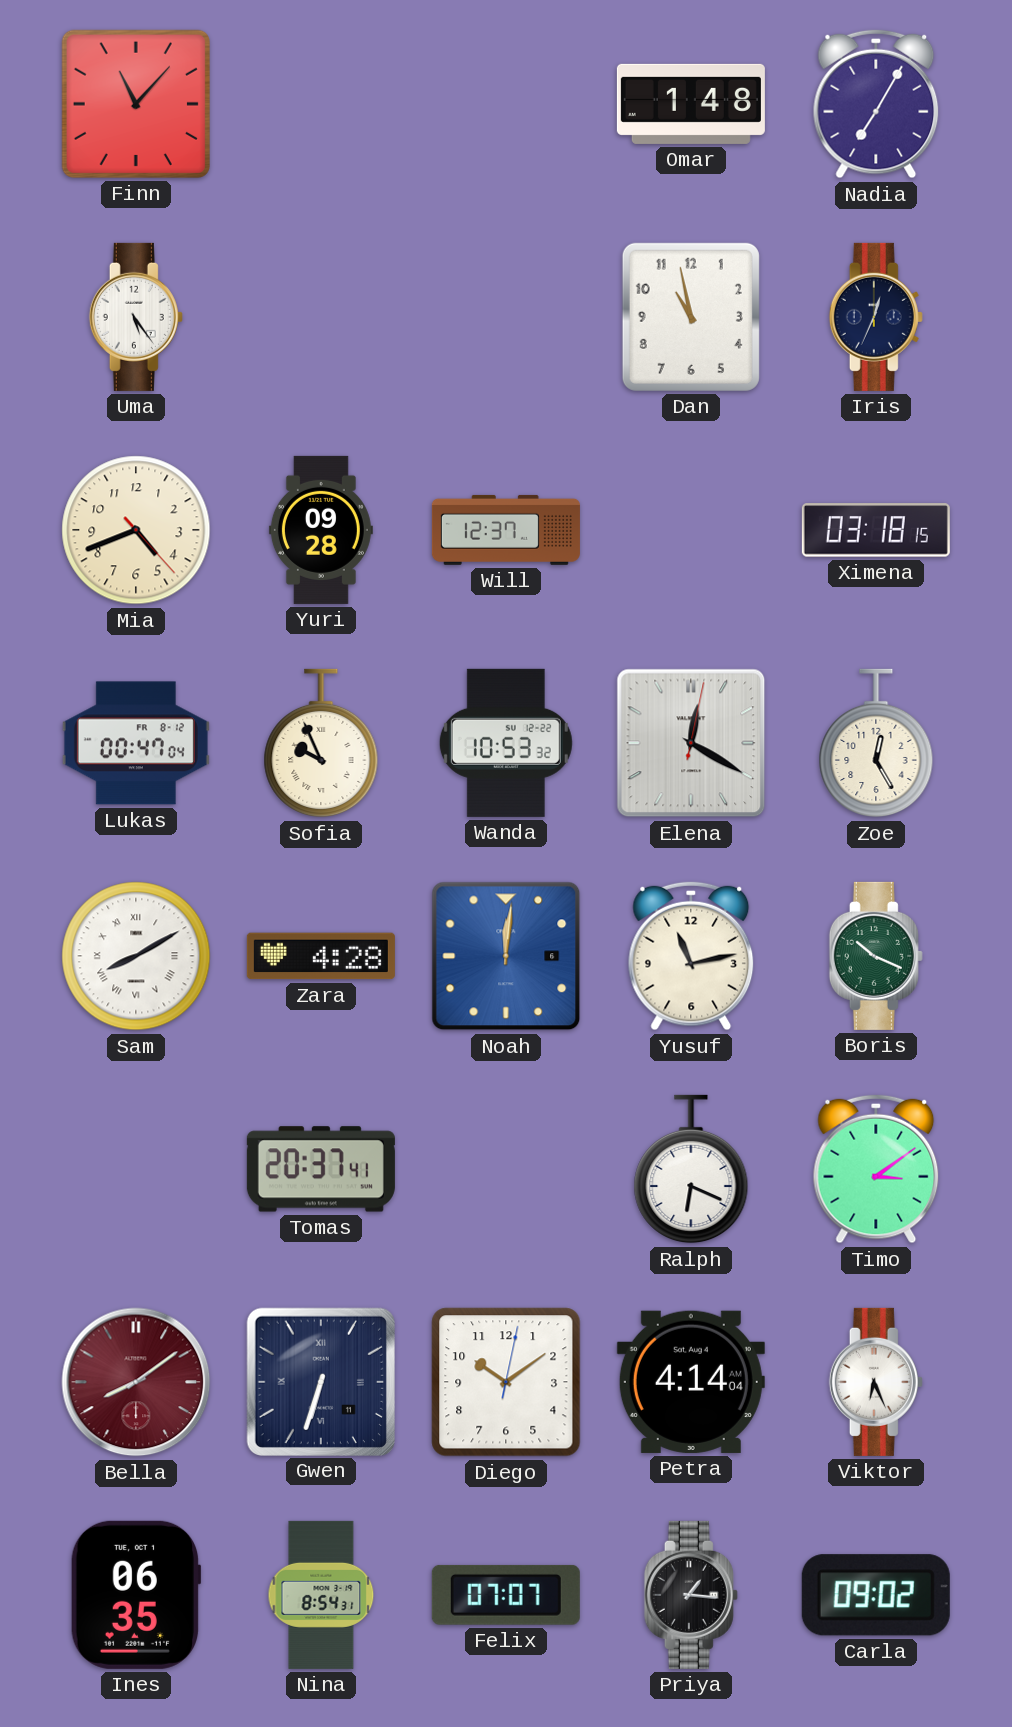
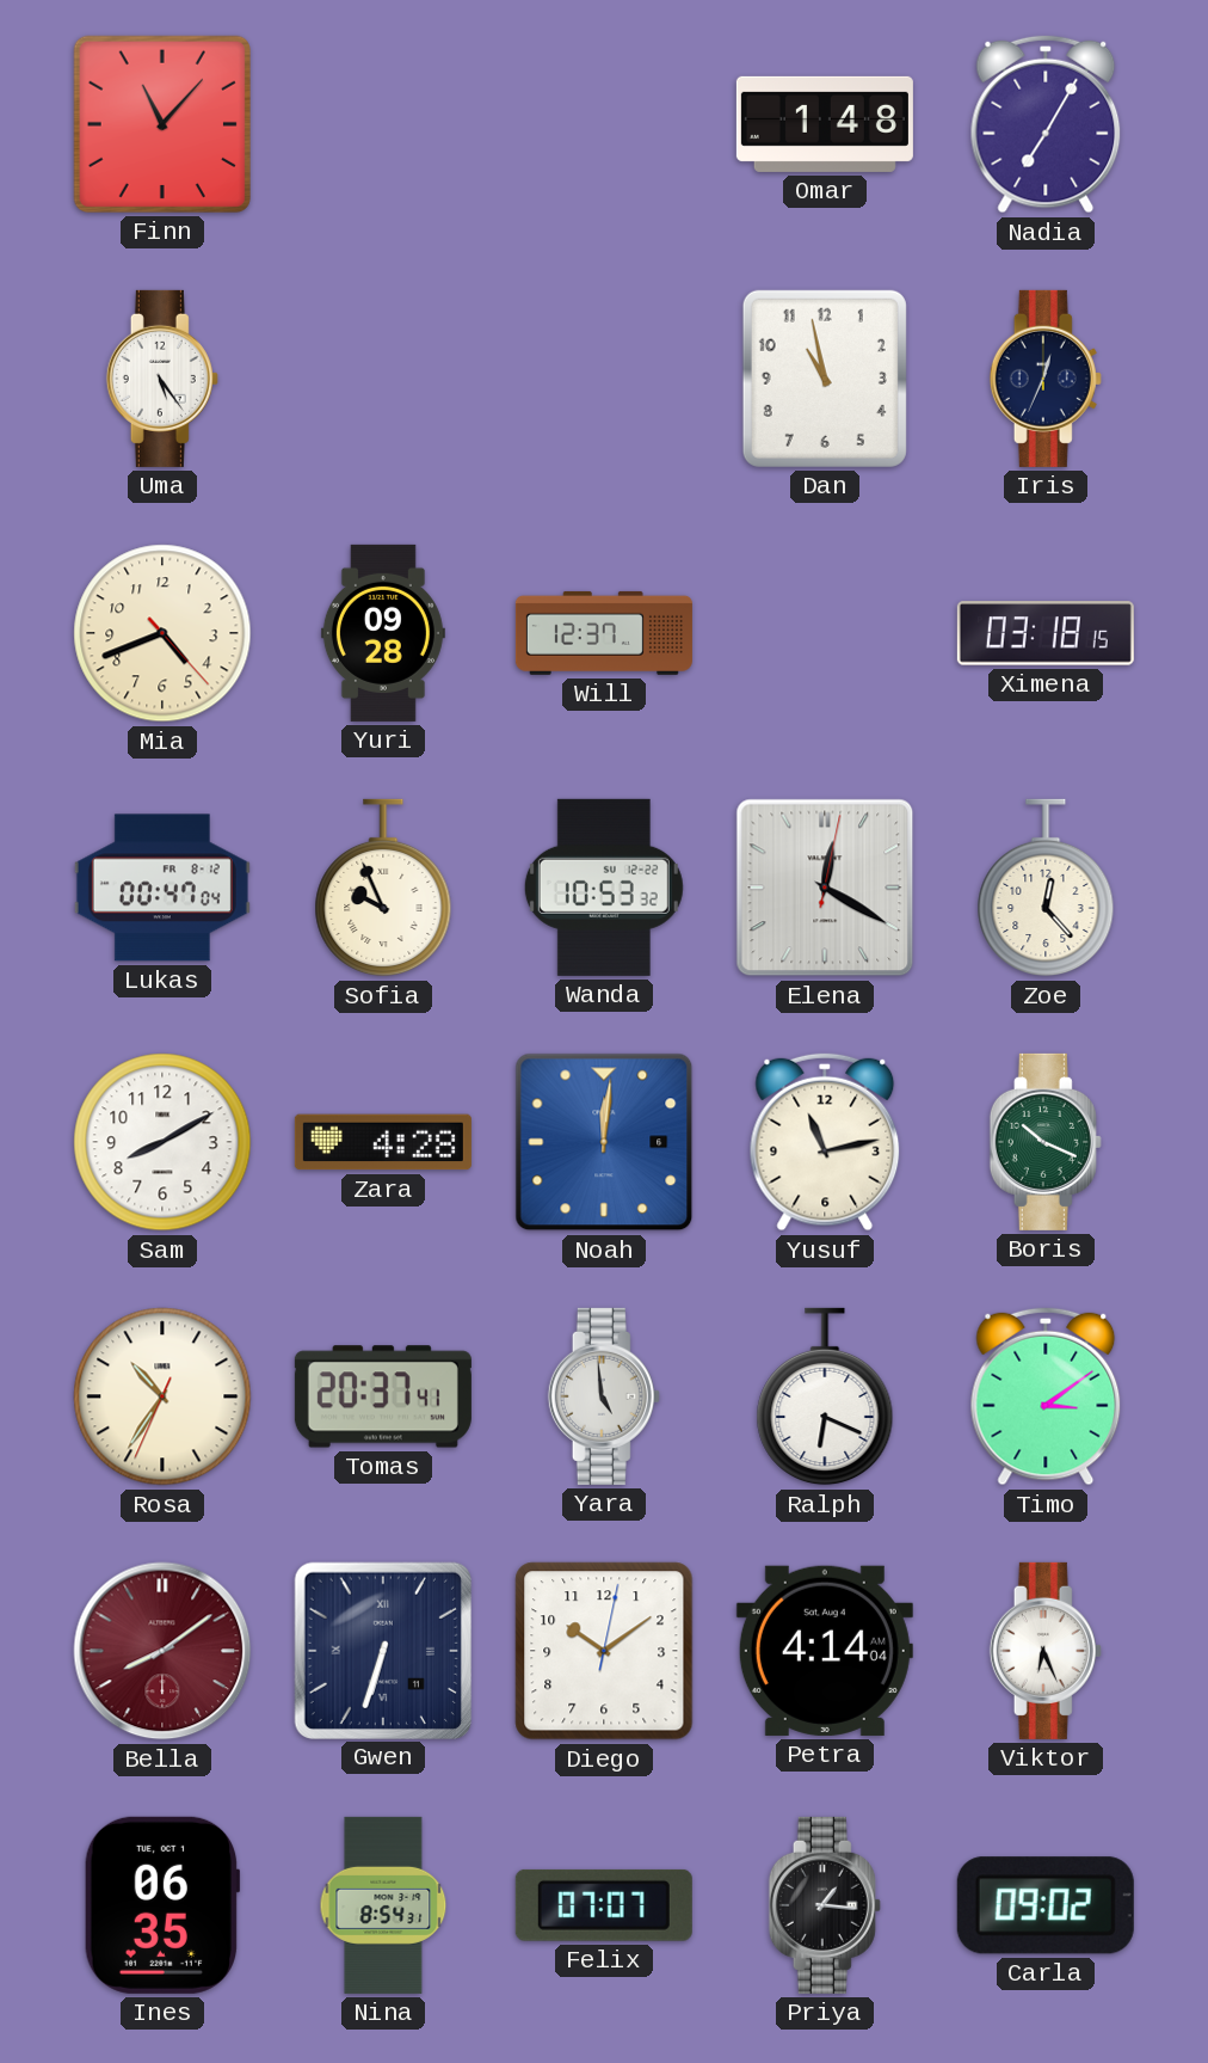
Zoe: 12:25 -> 12:23 (1046, 888)
Sam numerals: Roman -> Arabic (162, 1142)
Rosa: none -> 10:35 (162, 1396)
Yara: none -> 4:59 (604, 1396)
